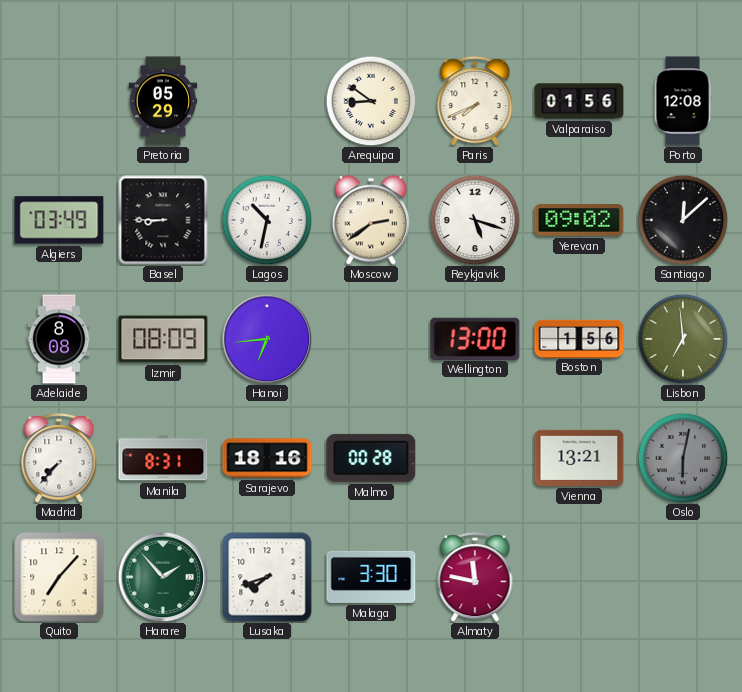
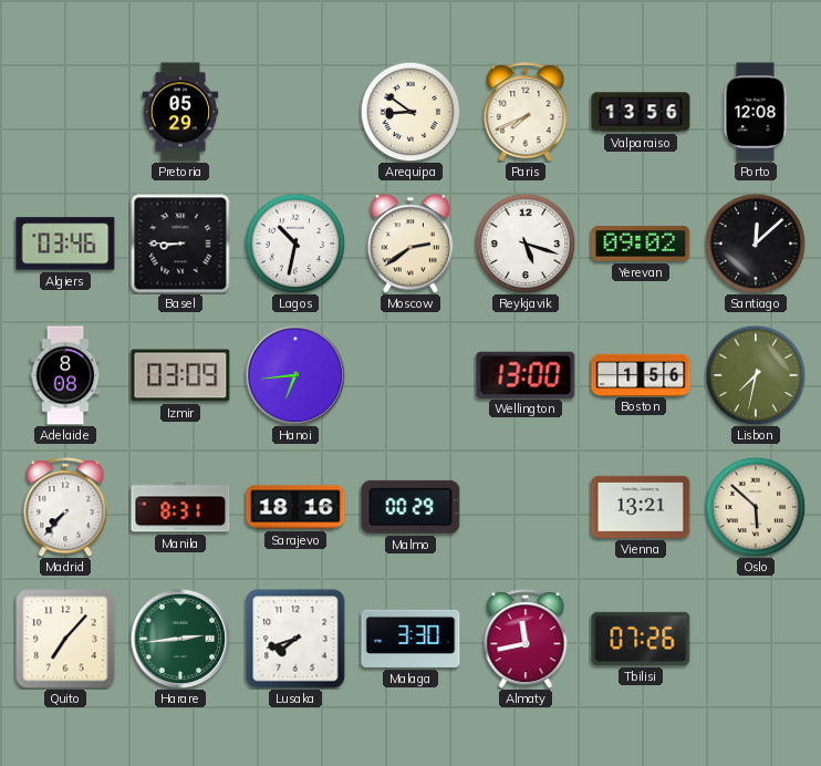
Valparaiso: 01:56 -> 13:56 (641, 112)
Algiers: 03:49 -> 03:46 (65, 244)
Izmir: 08:09 -> 03:09 (180, 375)
Lisbon: 6:59 -> 7:32 (756, 375)
Malmo: 00:28 -> 00:29 (410, 507)
Oslo: 6:02 -> 5:52 (756, 507)
Oslo dial: grey -> cream (756, 507)
Harare: 1:53 -> 2:44 (180, 639)
Almaty: 11:47 -> 11:43 (526, 639)
Tbilisi: none -> 07:26 (641, 639)
